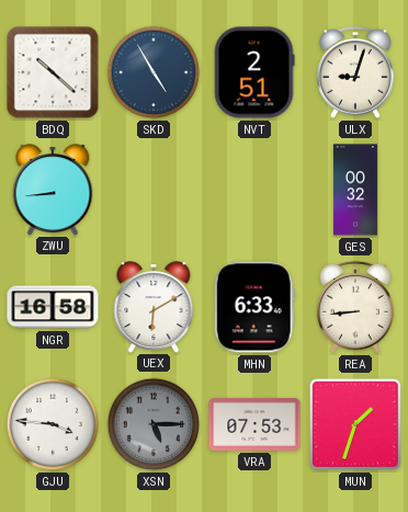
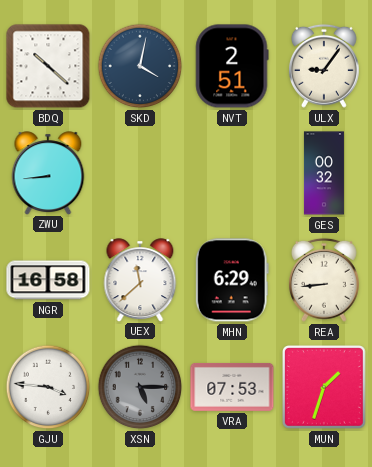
SKD: 4:55 -> 4:02 (140, 66)
ULX: 9:03 -> 9:06 (324, 66)
UEX: 6:10 -> 11:38 (140, 280)
MHN: 6:33 -> 6:29 (232, 280)
